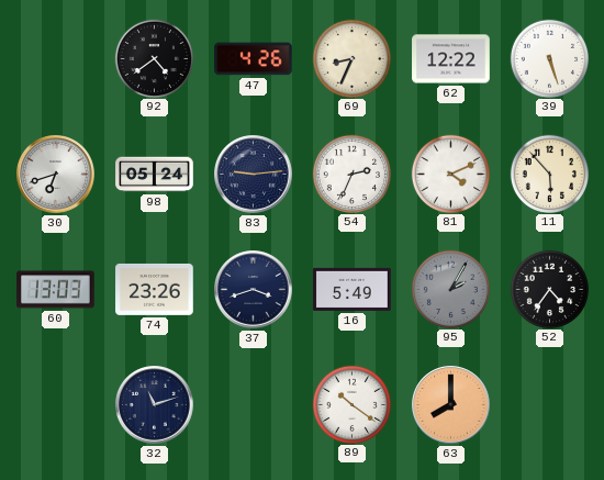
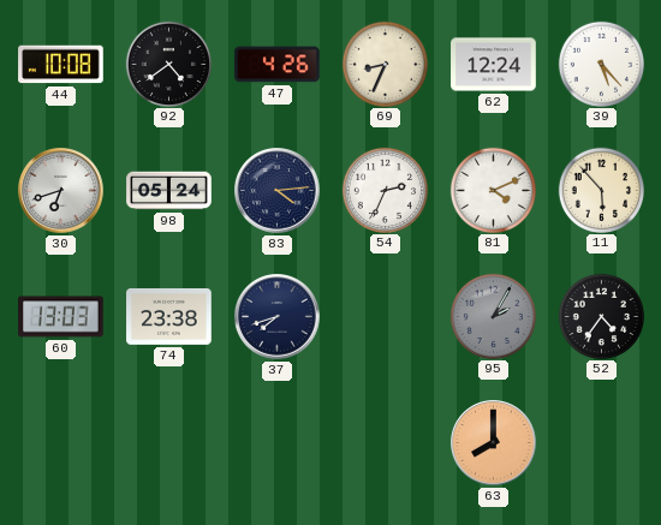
44: none -> 10:08 (61, 65)
62: 12:22 -> 12:24 (494, 65)
39: 5:27 -> 5:23 (601, 64)
83: 9:14 -> 4:14 (278, 191)
74: 23:26 -> 23:38 (169, 316)
37: 3:42 -> 7:42 (278, 317)
16: 5:49 -> none (353, 289)
32: 11:12 -> none (155, 405)
89: 10:21 -> none (351, 404)
